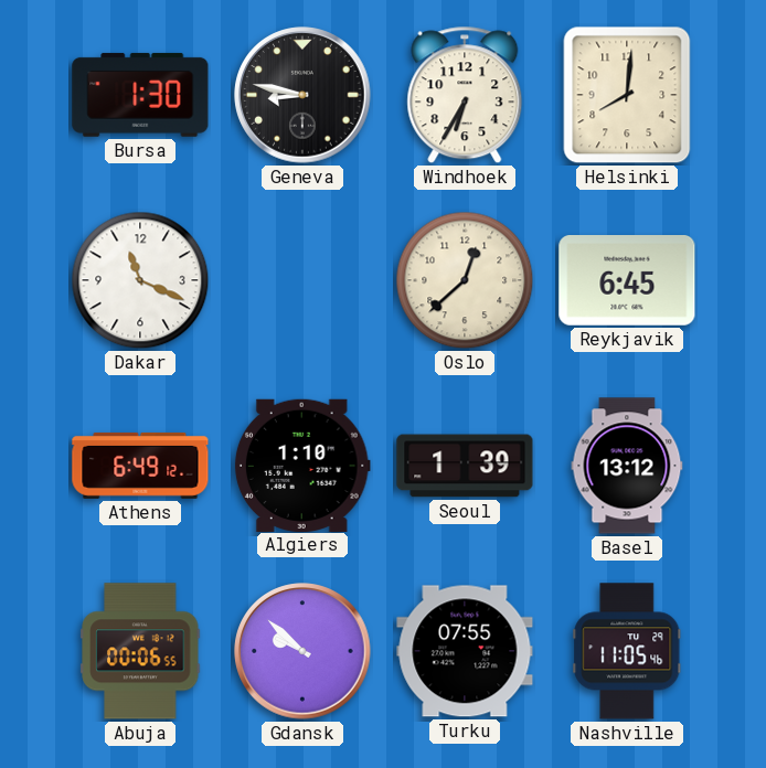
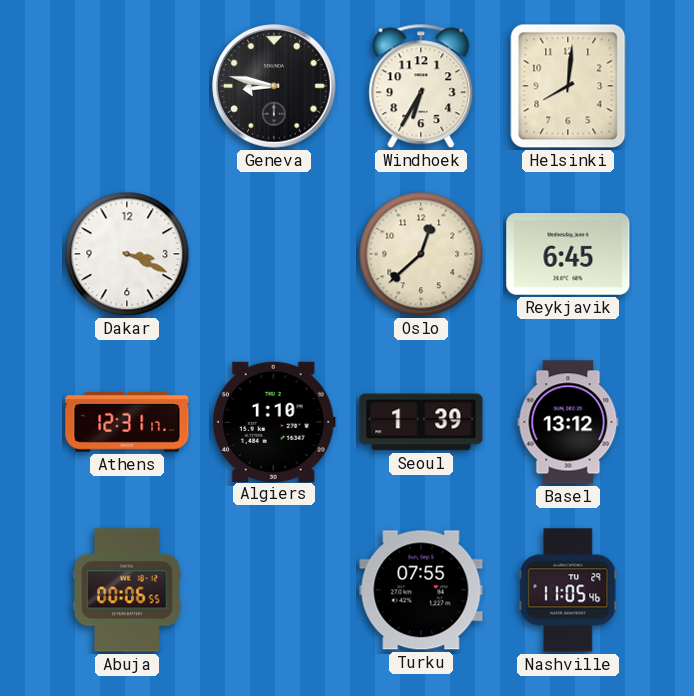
Bursa: 1:30 -> none (140, 95)
Dakar: 11:19 -> 3:19 (127, 254)
Athens: 6:49 -> 12:31 (127, 422)
Gdansk: 9:52 -> none (302, 651)
